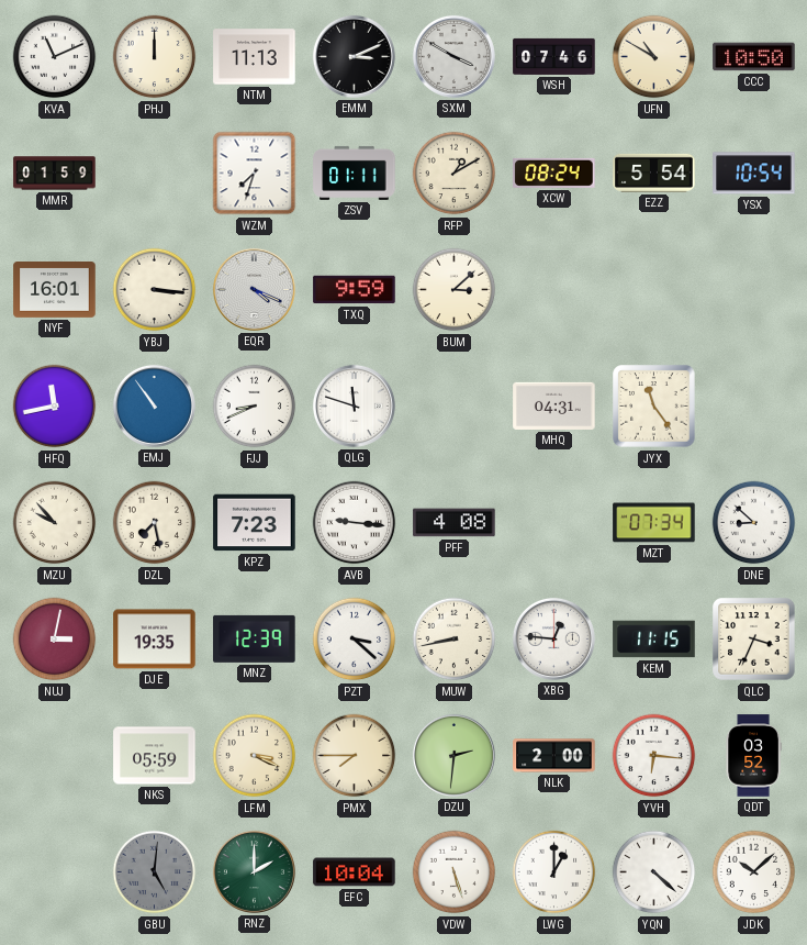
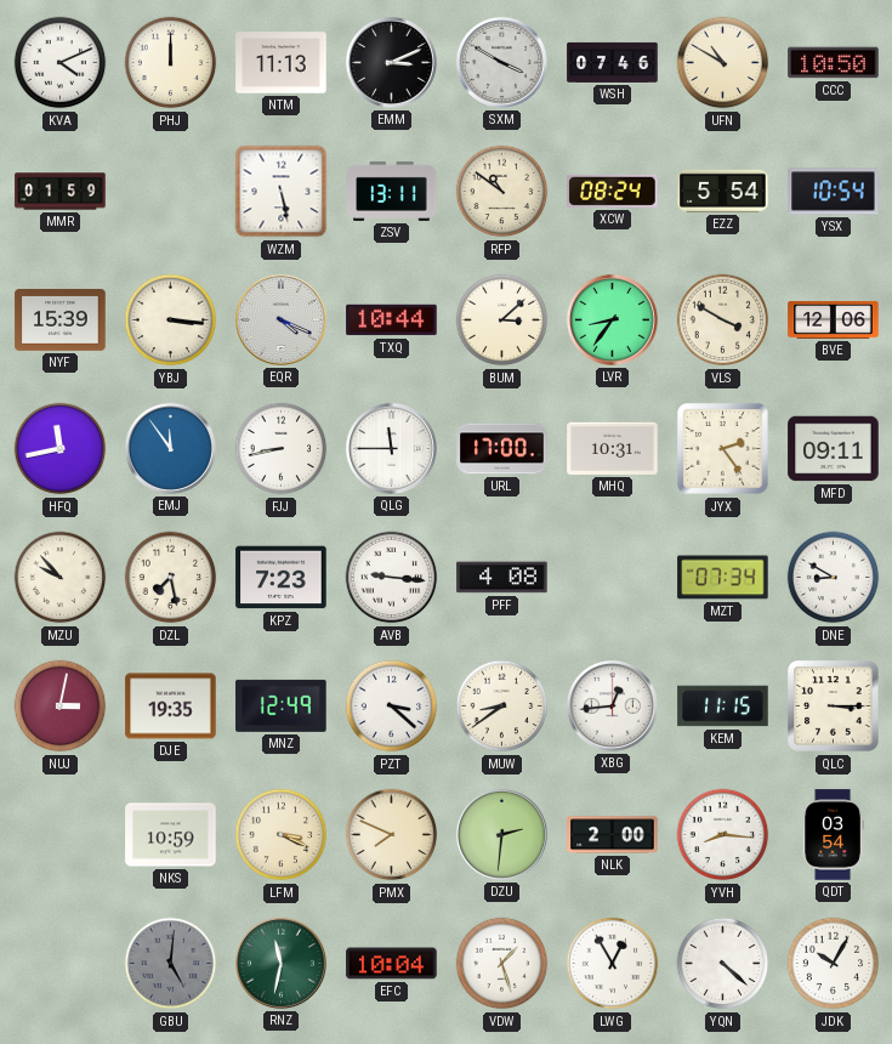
KVA: 11:11 -> 4:11 (61, 63)
WZM: 7:33 -> 5:28 (282, 192)
ZSV: 01:11 -> 13:11 (392, 191)
RFP: 1:10 -> 10:51 (502, 192)
NYF: 16:01 -> 15:39 (61, 320)
TXQ: 9:59 -> 10:44 (392, 320)
LVR: none -> 8:36 (612, 319)
VLS: none -> 3:50 (723, 320)
BVE: none -> 12:06 (834, 319)
EMJ: 10:54 -> 11:54 (170, 448)
FJJ: 8:41 -> 8:43 (282, 449)
QLG: 11:48 -> 11:45 (391, 448)
URL: none -> 17:00 (502, 449)
MHQ: 04:31 -> 10:31 (613, 448)
JYX: 11:24 -> 2:24 (723, 449)
MFD: none -> 09:11 (834, 449)
DNE: 8:52 -> 8:50 (834, 578)
MNZ: 12:39 -> 12:49 (282, 705)
MUW: 8:43 -> 8:39 (502, 707)
XBG: 12:46 -> 12:44 (612, 705)
QLC: 3:34 -> 3:15 (834, 707)
NKS: 05:59 -> 10:59 (171, 835)
PMX: 7:45 -> 7:49 (392, 835)
YVH: 6:16 -> 8:16 (723, 835)
QDT: 03:52 -> 03:54 (833, 835)
RNZ: 2:00 -> 11:32 (280, 963)
VDW: 5:27 -> 1:27 (502, 964)
LWG: 1:00 -> 12:55 (613, 964)
JDK: 10:08 -> 10:05 (834, 964)
